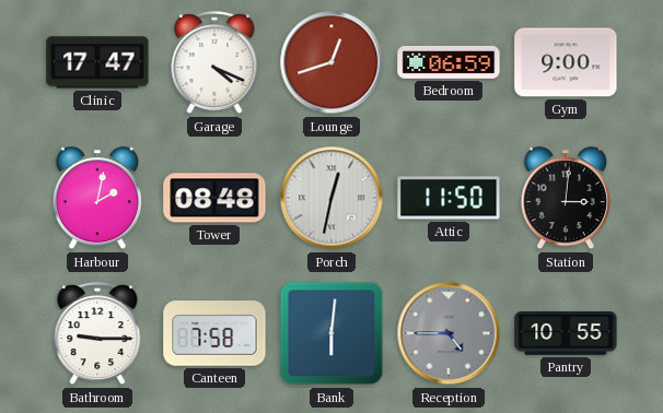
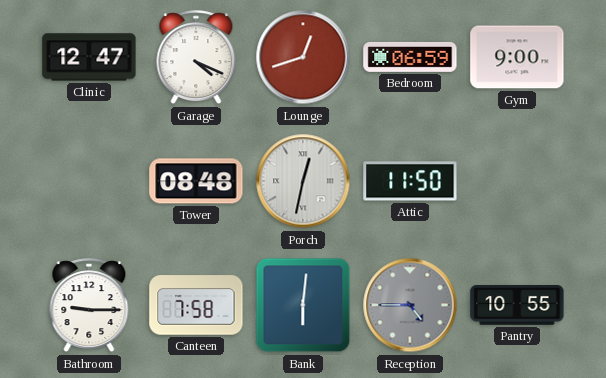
Clinic: 17:47 -> 12:47 (89, 57)
Harbour: 2:02 -> none (97, 199)
Station: 3:01 -> none (566, 199)
